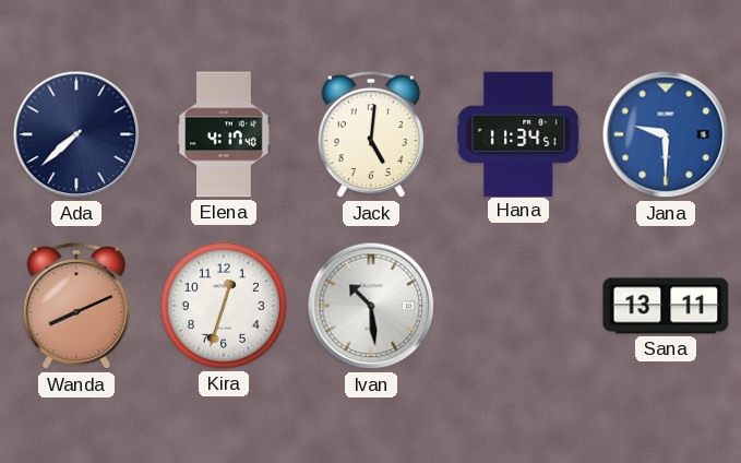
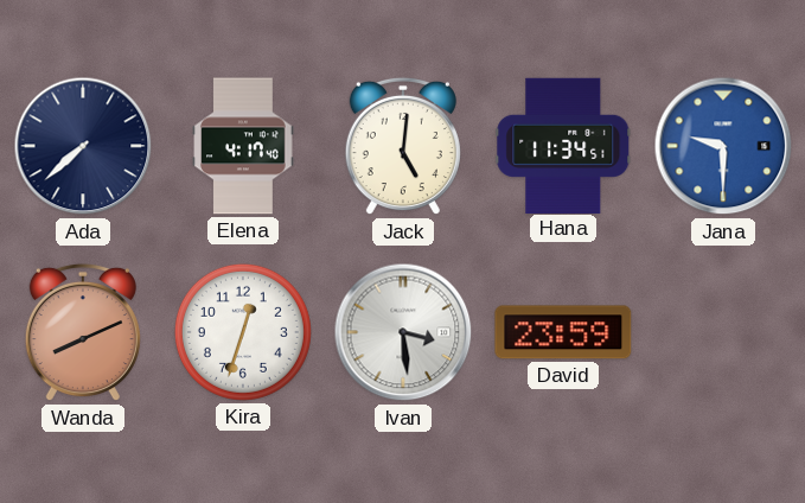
Ivan: 10:29 -> 3:29 (403, 332)
David: none -> 23:59 (563, 332)
Sana: 13:11 -> none (666, 306)
